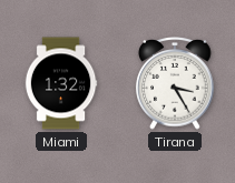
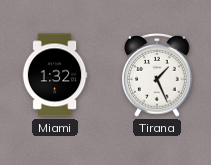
Tirana: 3:25 -> 1:26 (157, 76)
